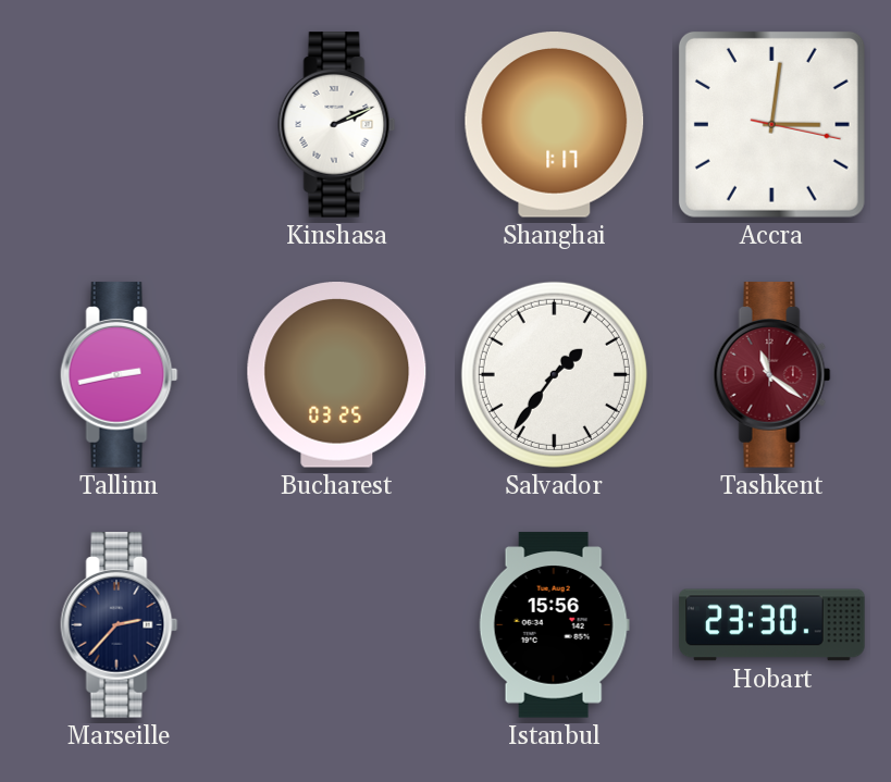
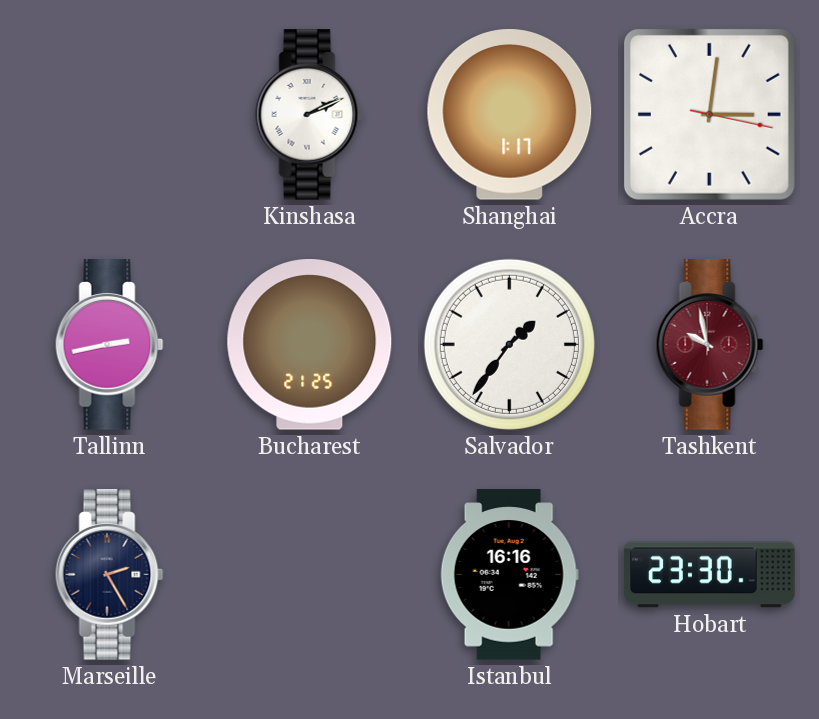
Bucharest: 03:25 -> 21:25 (310, 345)
Tashkent: 11:21 -> 9:58 (710, 345)
Marseille: 2:37 -> 2:25 (110, 575)
Istanbul: 15:56 -> 16:16 (509, 575)
